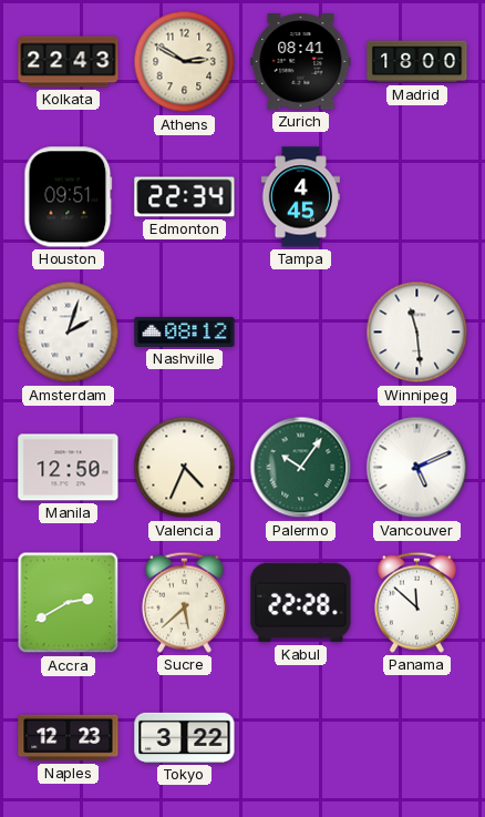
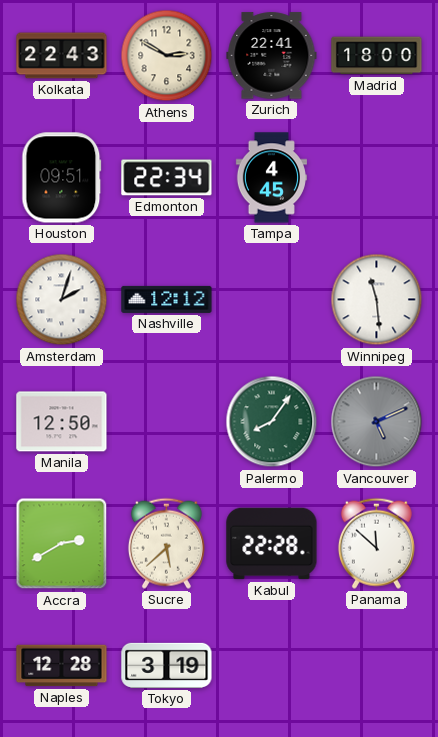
Zurich: 08:41 -> 22:41 (272, 56)
Nashville: 08:12 -> 12:12 (167, 299)
Valencia: 4:34 -> none (185, 468)
Palermo: 10:06 -> 8:06 (272, 422)
Vancouver dial: white -> grey (377, 422)
Naples: 12:23 -> 12:28 (62, 666)
Tokyo: 3:22 -> 3:19 (167, 665)
